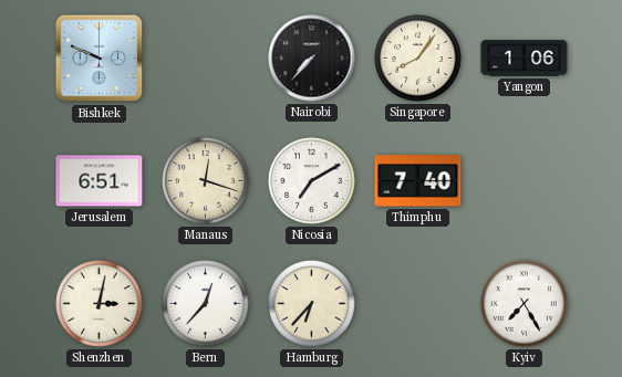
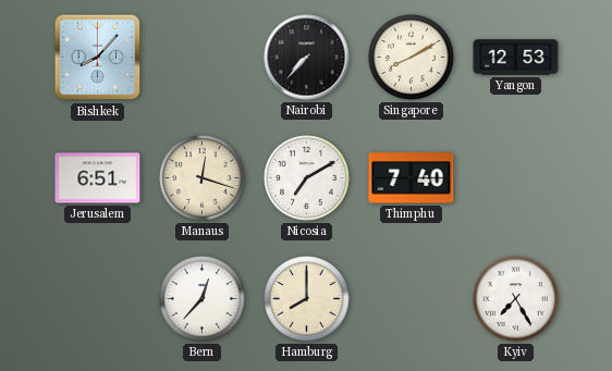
Bishkek: 9:49 -> 8:07 (98, 58)
Singapore: 8:06 -> 8:10 (412, 58)
Yangon: 1:06 -> 12:53 (516, 58)
Shenzhen: 3:02 -> none (100, 304)
Hamburg: 6:37 -> 8:00 (307, 299)
